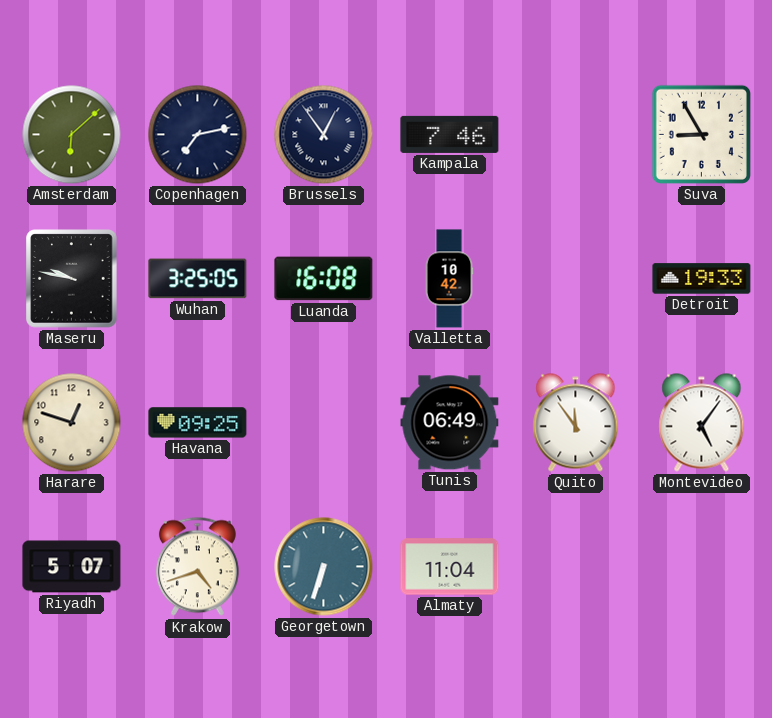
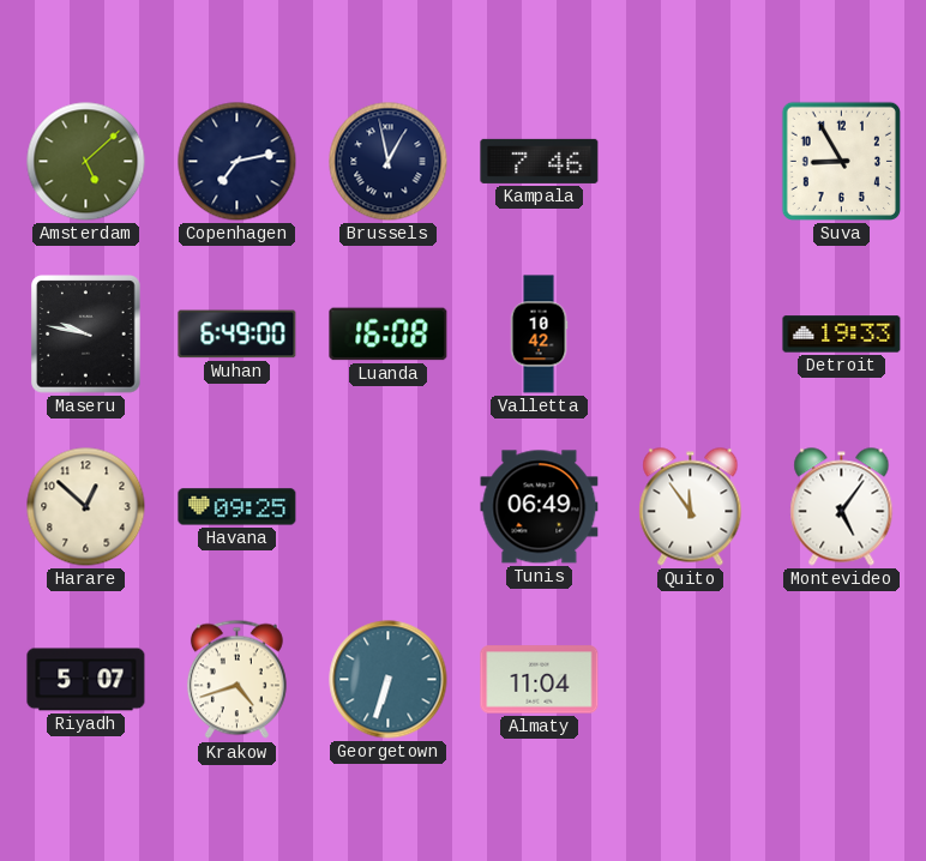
Amsterdam: 6:08 -> 5:08 (86, 162)
Brussels: 12:54 -> 12:58 (389, 162)
Wuhan: 3:25 -> 6:49 (237, 335)
Harare: 12:48 -> 12:52 (86, 507)
